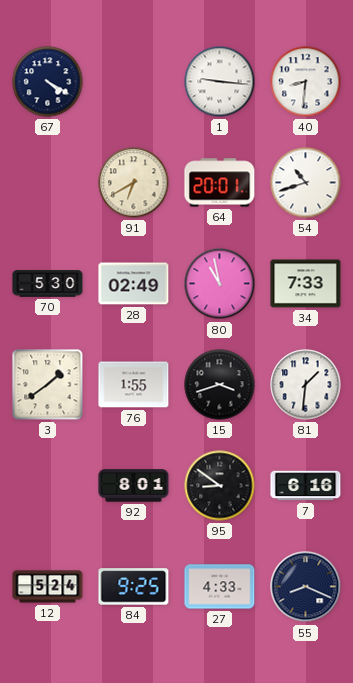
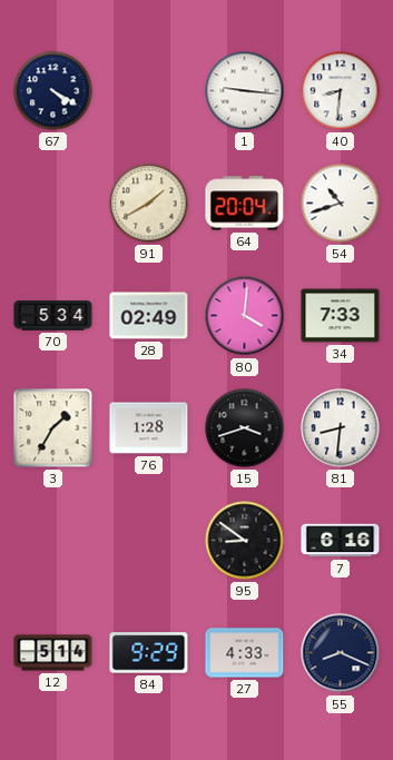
91: 6:40 -> 1:40 (149, 204)
64: 20:01 -> 20:04 (245, 204)
70: 5:30 -> 5:34 (53, 316)
80: 10:58 -> 4:01 (245, 316)
3: 1:39 -> 1:35 (53, 428)
76: 1:55 -> 1:28 (149, 428)
81: 1:31 -> 8:31 (341, 428)
92: 8:01 -> none (134, 486)
12: 5:24 -> 5:14 (53, 653)
84: 9:25 -> 9:29 (149, 653)
